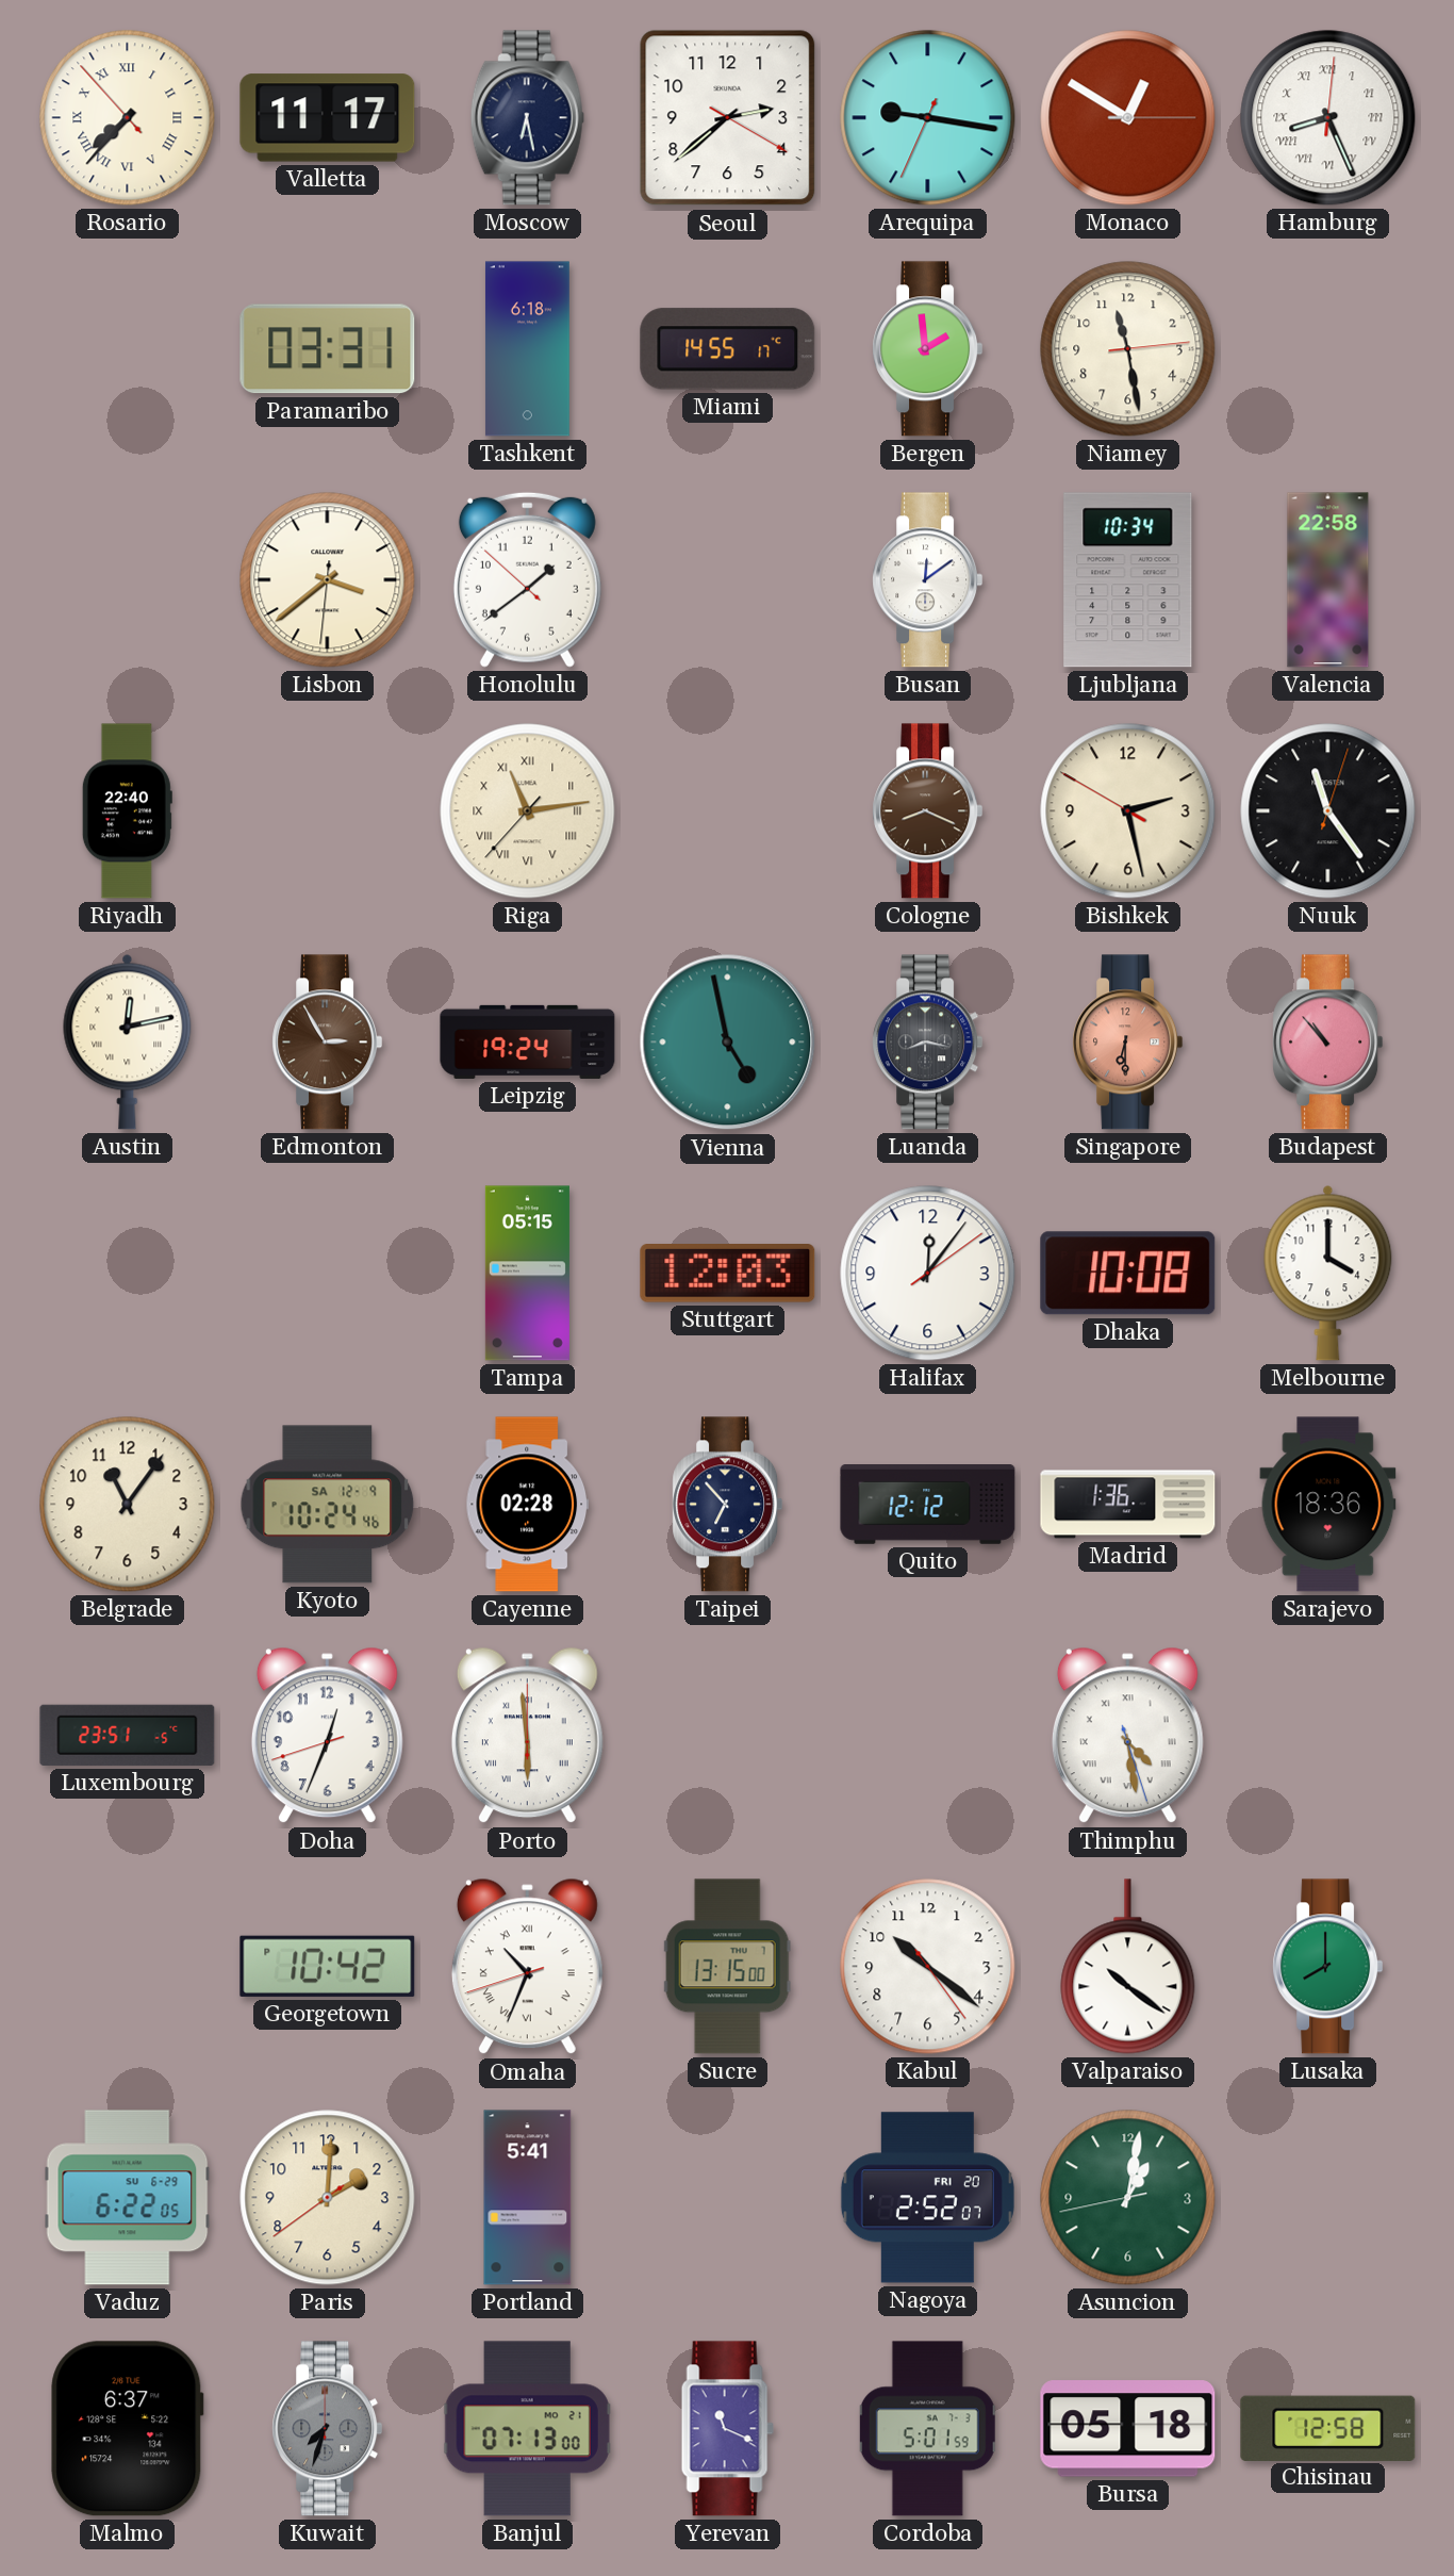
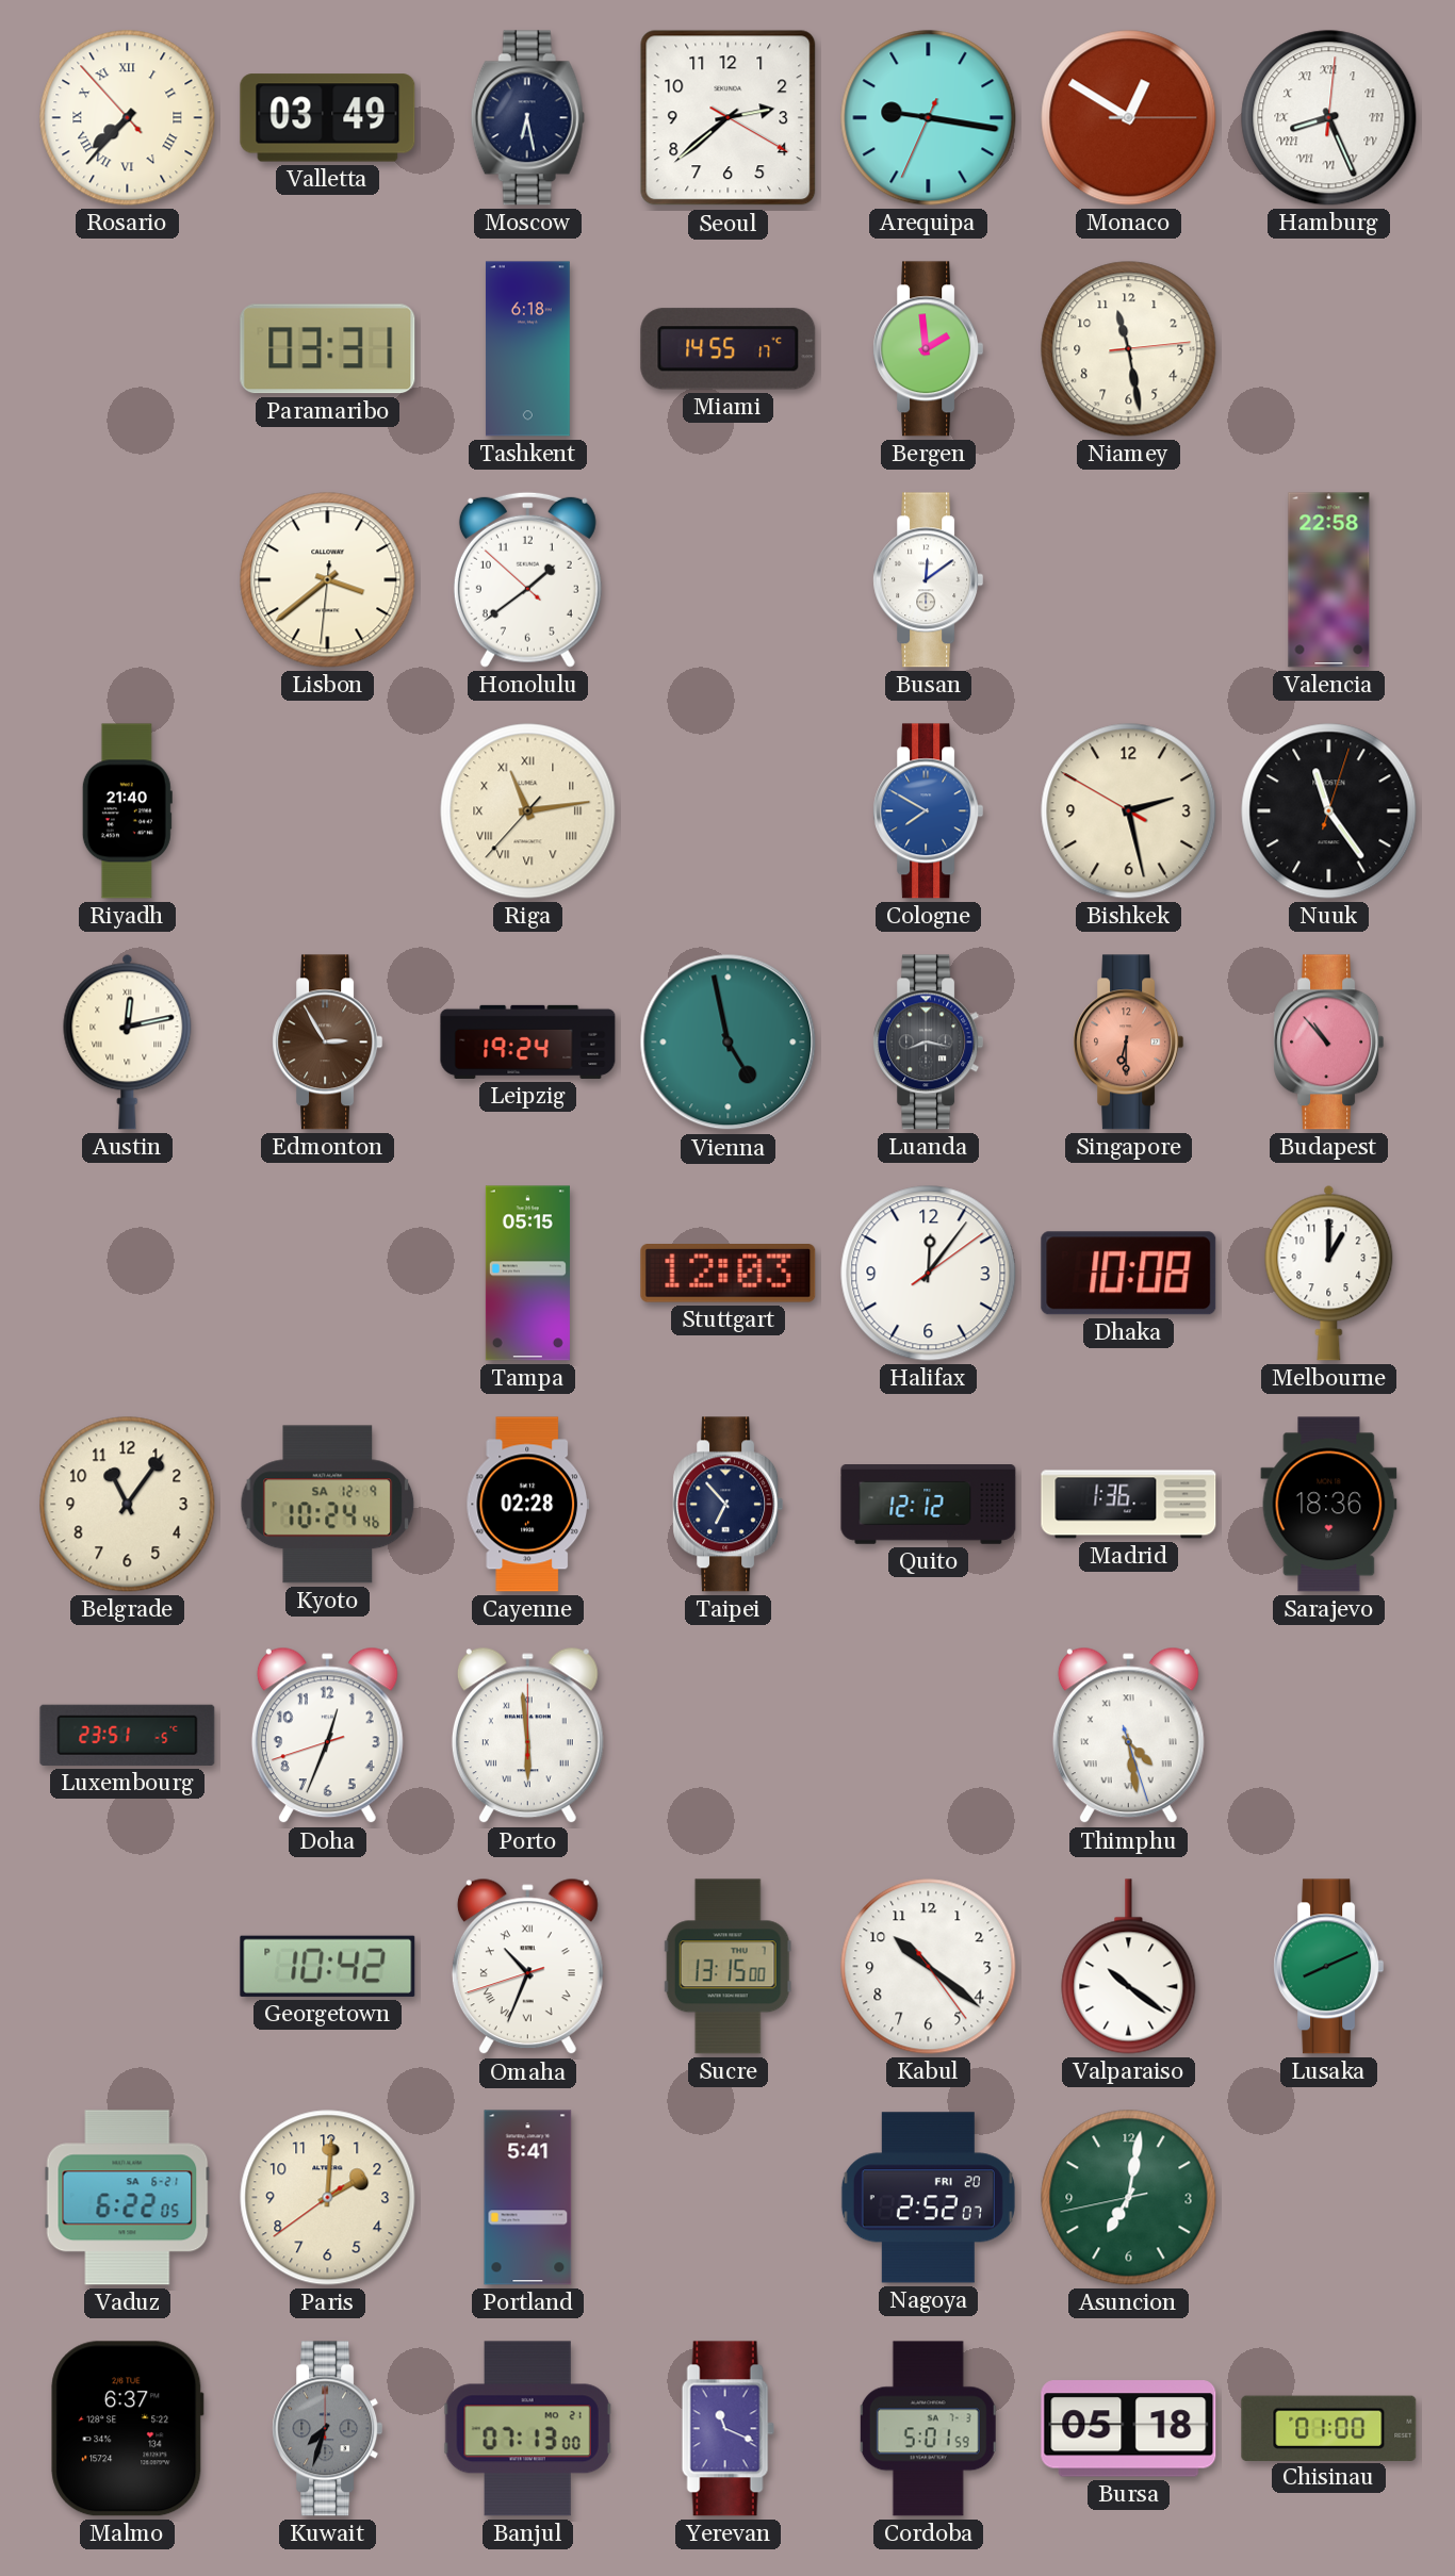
Valletta: 11:17 -> 03:49 (328, 118)
Ljubljana: 10:34 -> none (1128, 580)
Riyadh: 22:40 -> 21:40 (127, 811)
Cologne: 8:19 -> 7:50 (929, 811)
Cologne dial: brown -> blue (929, 811)
Melbourne: 4:00 -> 1:00 (1329, 1273)
Lusaka: 8:00 -> 8:11 (1329, 1967)
Vaduz date: SU 6-29 -> SA 6-21 (128, 2198)
Asuncion: 1:01 -> 7:01 (1129, 2198)
Chisinau: 12:58 -> 01:00 (1329, 2428)
